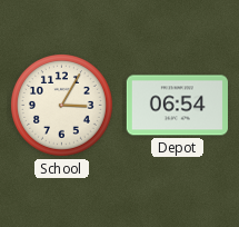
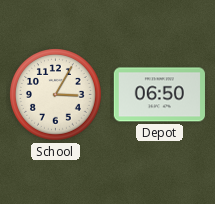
Depot: 06:54 -> 06:50 (159, 95)
